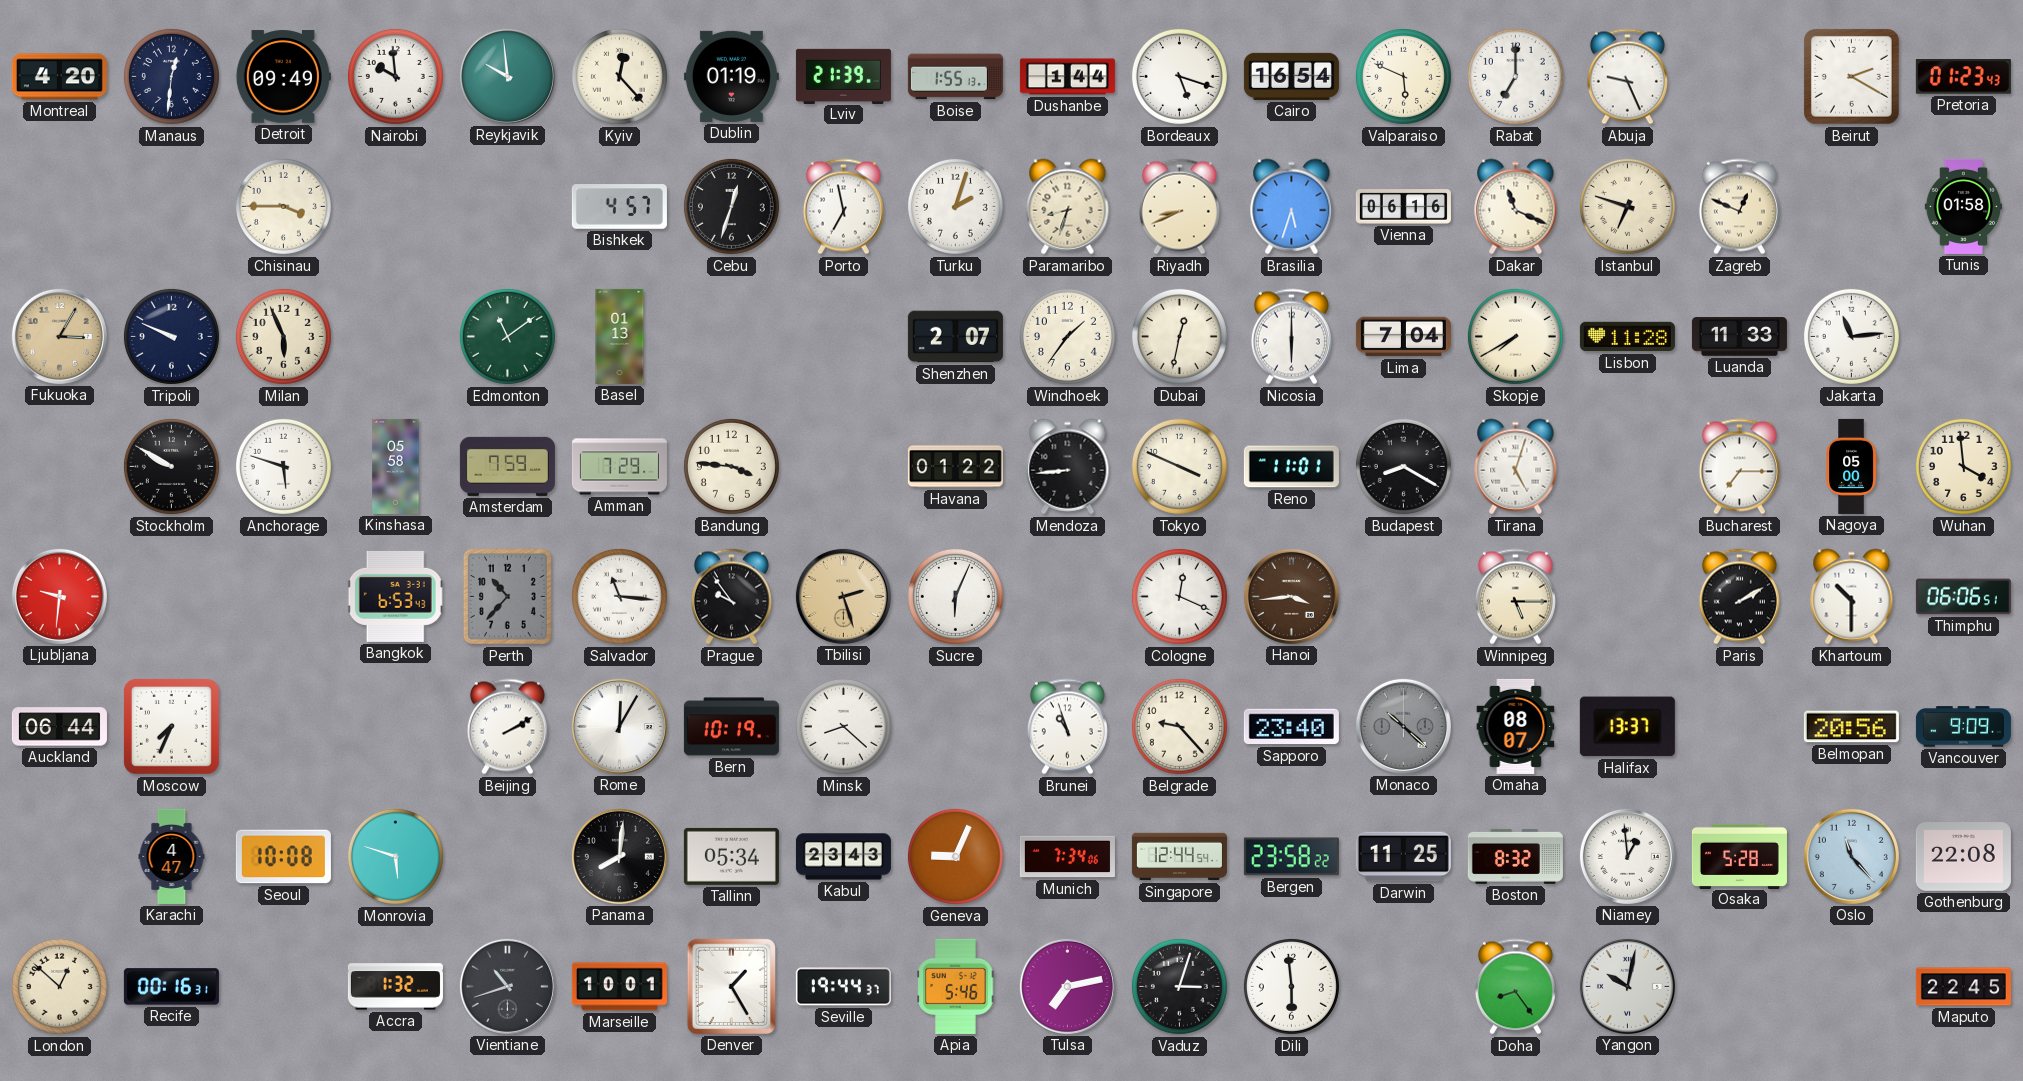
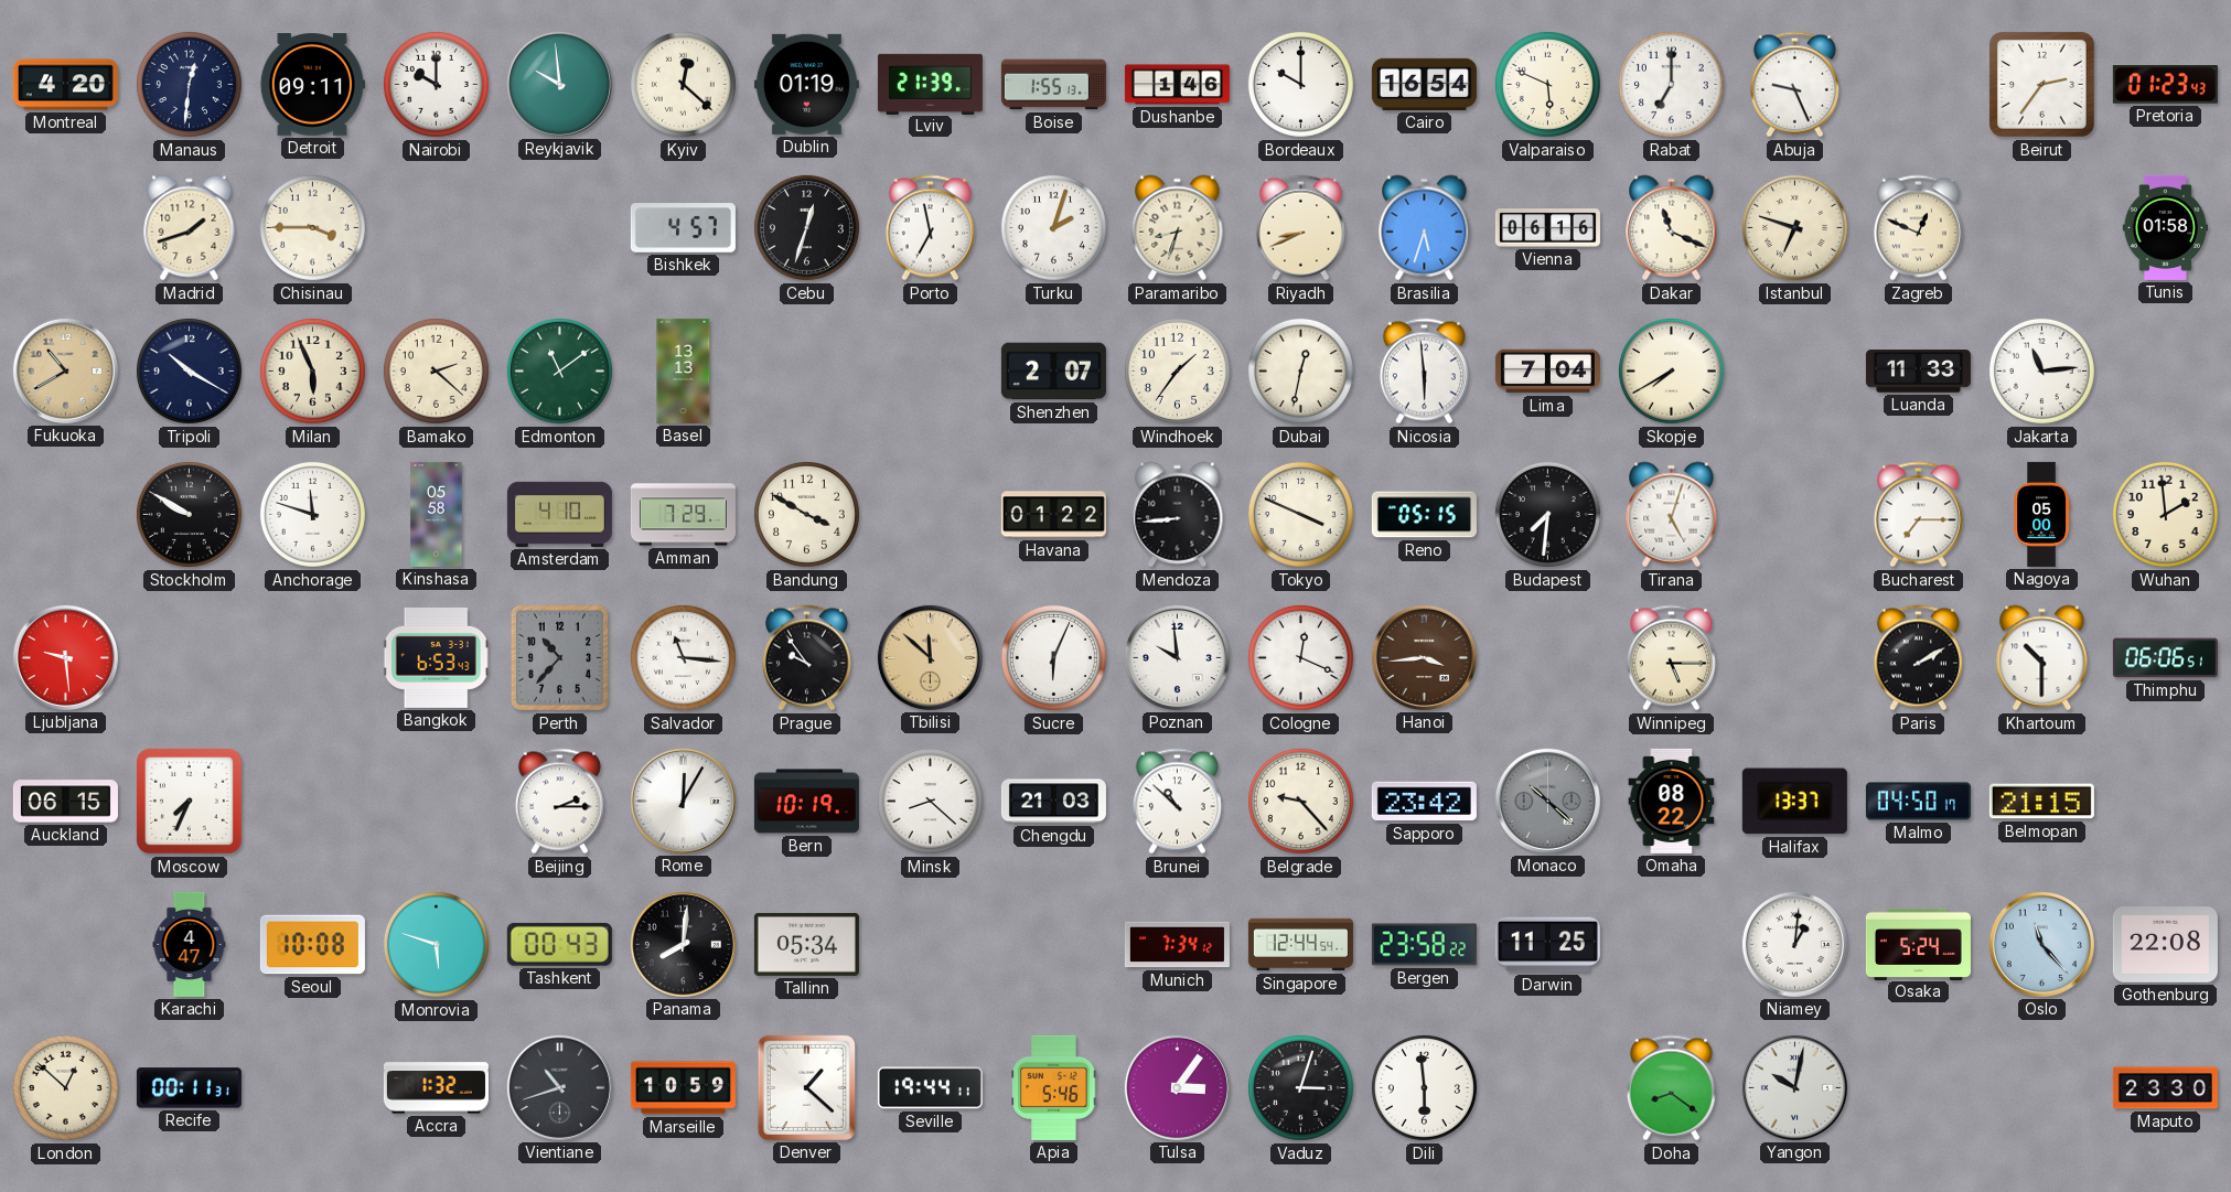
Detroit: 09:49 -> 09:11 (312, 85)
Nairobi: 9:59 -> 10:00 (436, 84)
Kyiv: 12:23 -> 12:22 (683, 84)
Dushanbe: 1:44 -> 1:46 (1177, 85)
Bordeaux: 5:18 -> 10:00 (1300, 84)
Beirut: 2:20 -> 2:36 (2041, 84)
Madrid: none -> 1:42 (190, 228)
Fukuoka: 3:05 -> 10:40 (65, 371)
Tripoli: 9:49 -> 10:20 (189, 371)
Bamako: none -> 2:22 (436, 371)
Basel: 01:13 -> 13:13 (684, 371)
Nicosia: 6:00 -> 5:59 (1424, 372)
Lisbon: 11:28 -> none (1627, 337)
Anchorage: 5:48 -> 11:48 (312, 514)
Amsterdam: 7:59 -> 4:10 (559, 514)
Bandung: 3:46 -> 3:50 (806, 514)
Reno: 11:01 -> 05:15 (1424, 515)
Budapest: 8:20 -> 7:31 (1547, 514)
Wuhan: 3:59 -> 1:59 (2165, 514)
Ljubljana: 9:31 -> 9:29 (65, 657)
Tbilisi: 2:27 -> 11:52 (930, 657)
Poznan: none -> 9:59 (1177, 657)
Auckland: 06:44 -> 06:15 (65, 802)
Beijing: 2:10 -> 2:15 (559, 802)
Chengdu: none -> 21:03 (1053, 802)
Brunei: 10:57 -> 10:52 (1177, 802)
Sapporo: 23:40 -> 23:42 (1424, 802)
Omaha: 08:07 -> 08:22 (1672, 801)
Malmo: none -> 04:50 (1918, 802)
Belmopan: 20:56 -> 21:15 (2041, 802)
Vancouver: 9:09 -> none (1963, 727)
Tashkent: none -> 00:43 (559, 944)
Kabul: 23:43 -> none (843, 857)
Geneva: 9:04 -> none (955, 856)
Munich: 7:34:06 -> 7:34:12 (1177, 945)
Boston: 8:32 -> none (1515, 856)
Niamey: 12:59 -> 1:01 (1794, 944)
Osaka: 5:28 -> 5:24 (1918, 944)
Recife: 00:16 -> 00:11 (189, 1088)
Marseille: 10:01 -> 10:59 (683, 1088)
Denver: 1:25 -> 1:22 (806, 1087)
Seville: 19:44:37 -> 19:44:11 (930, 1088)
Tulsa: 7:13 -> 3:06 (1177, 1087)
Doha: 8:24 -> 8:21 (1671, 1088)
Maputo: 22:45 -> 23:30 (2165, 1088)
